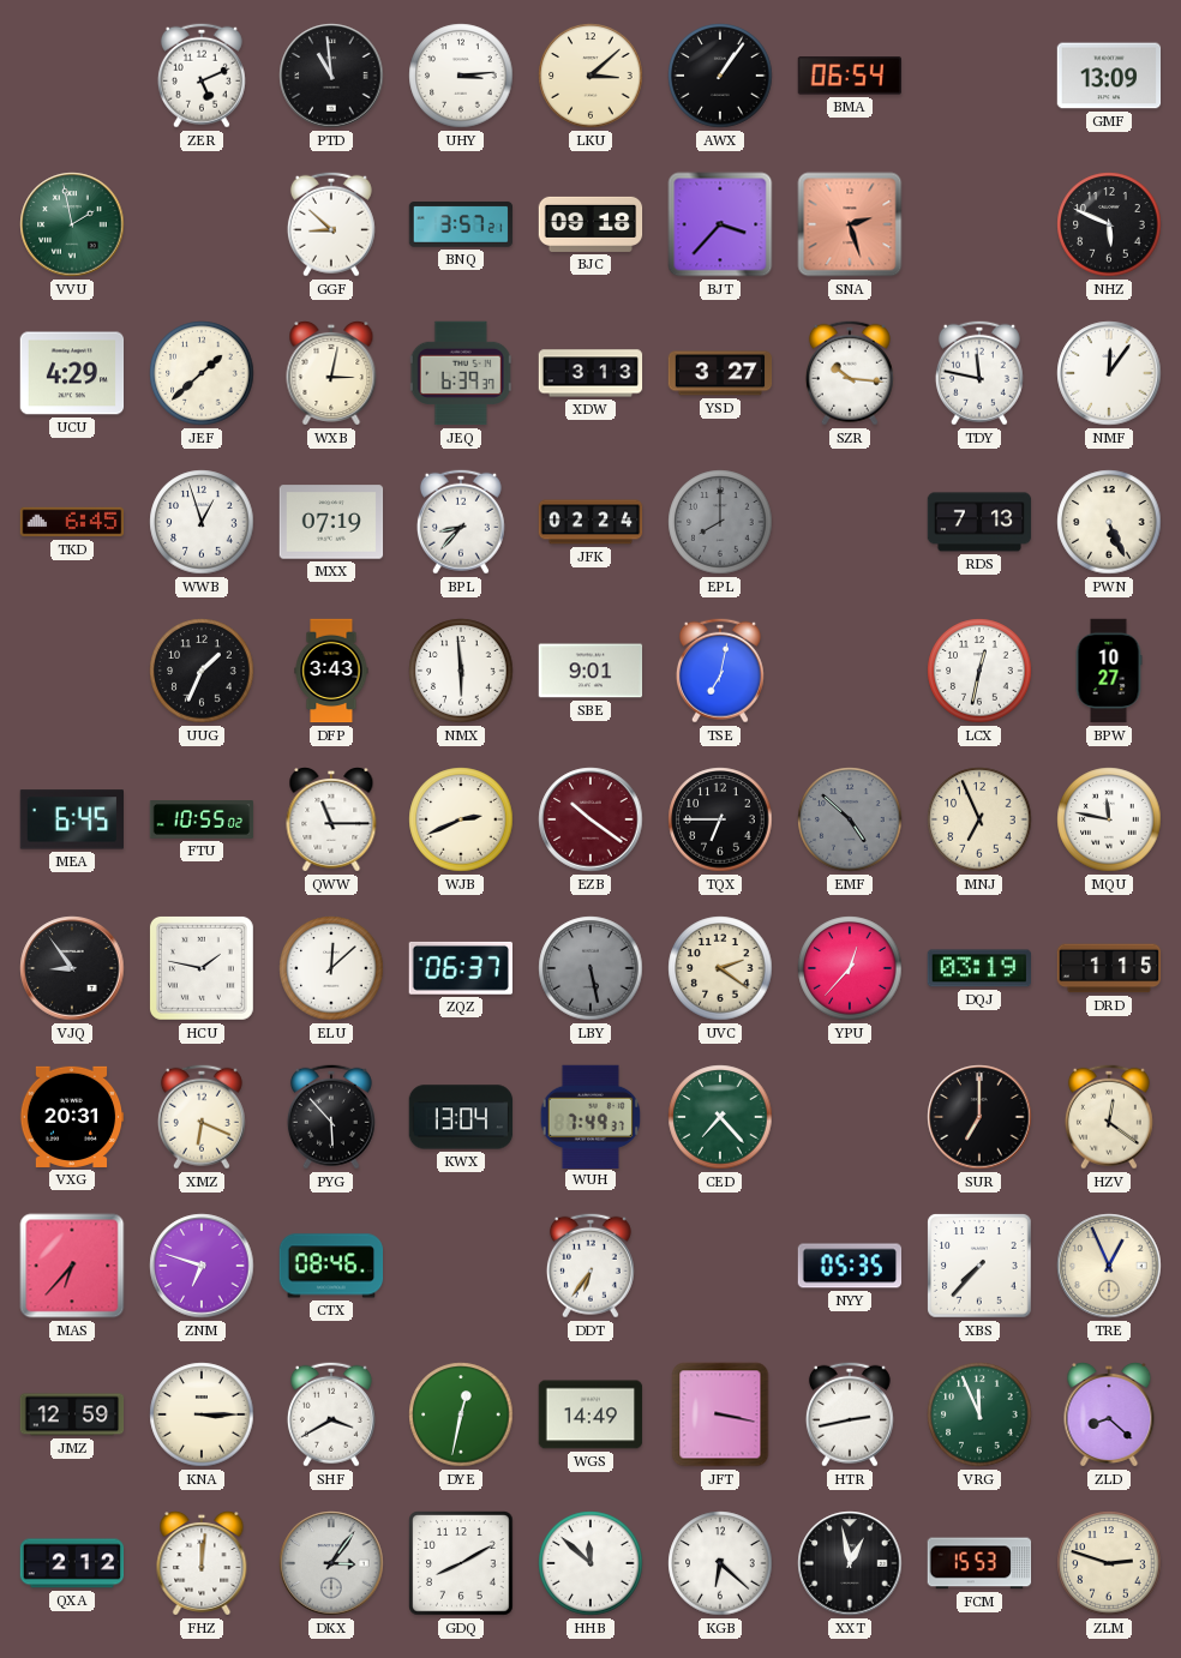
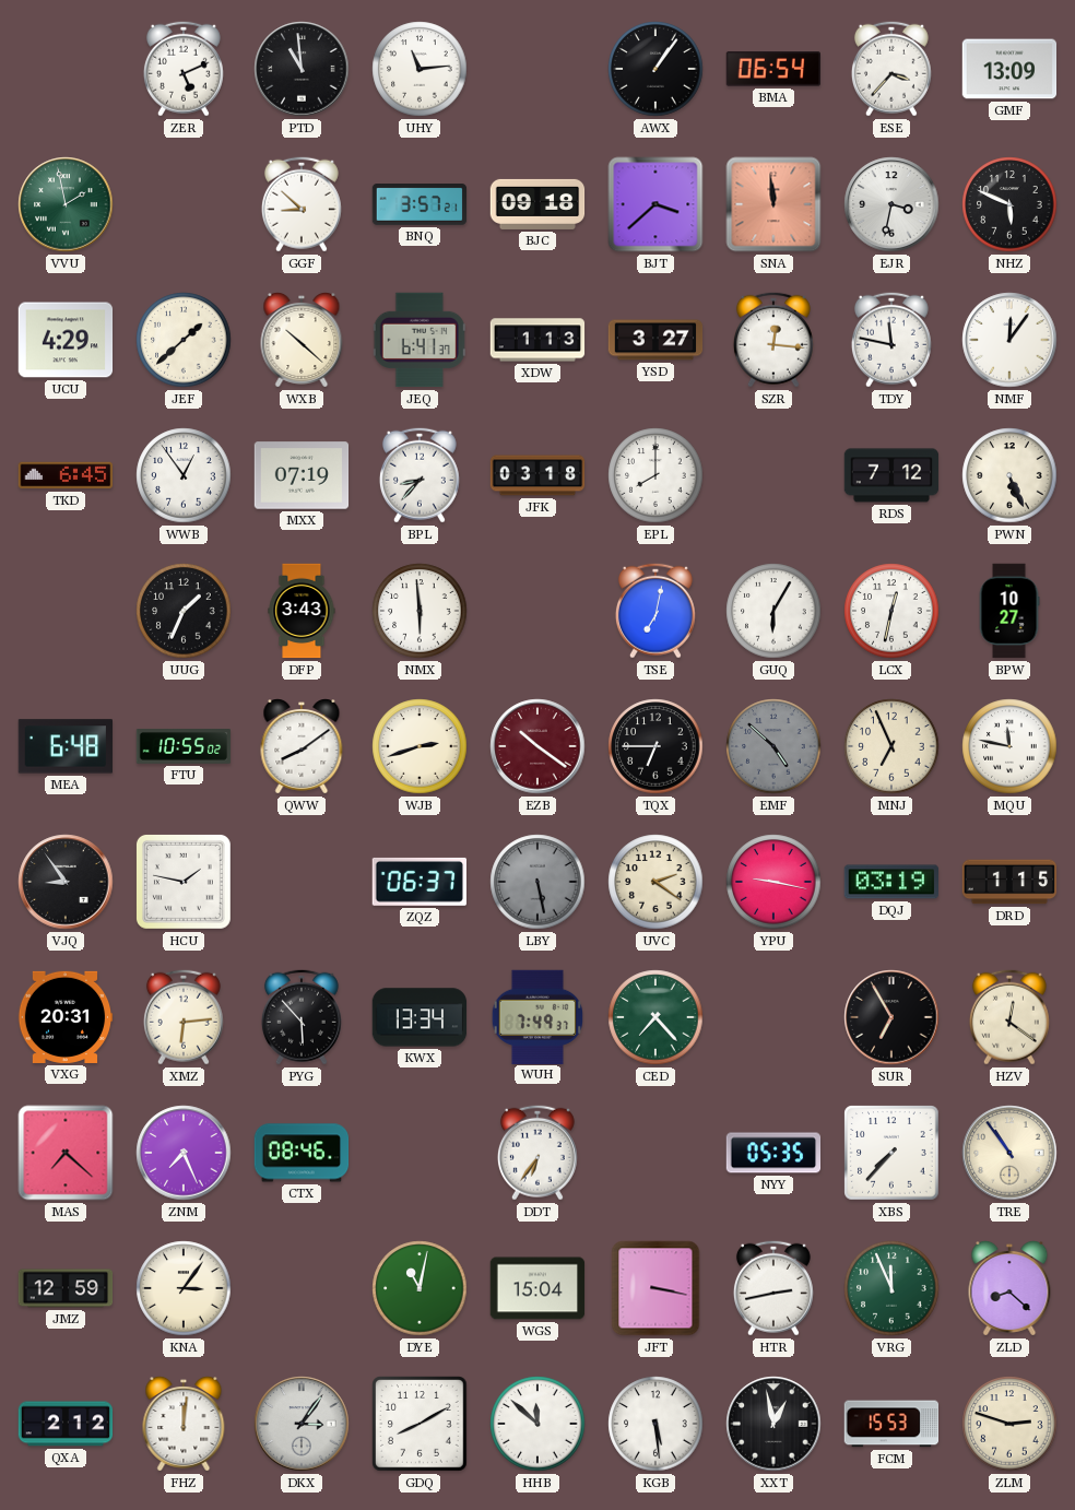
UHY: 3:14 -> 11:14 (420, 69)
LKU: 3:08 -> none (590, 76)
ESE: none -> 3:37 (891, 69)
BJT: 3:37 -> 3:38 (655, 204)
SNA: 2:27 -> 11:59 (773, 204)
EJR: none -> 3:32 (891, 204)
WXB: 3:02 -> 10:22 (302, 341)
JEQ: 6:39 -> 6:41 (420, 340)
XDW: 3:13 -> 1:13 (537, 340)
SZR: 10:16 -> 12:16 (773, 340)
WWB: 12:57 -> 12:54 (184, 475)
JFK: 02:24 -> 03:18 (537, 475)
EPL dial: grey -> white (655, 475)
RDS: 7:13 -> 7:12 (891, 475)
SBE: 9:01 -> none (590, 671)
GUQ: none -> 6:05 (773, 611)
MEA: 6:45 -> 6:48 (64, 746)
QWW: 11:15 -> 8:09 (302, 747)
WJB: 2:41 -> 2:42 (420, 746)
ELU: 12:08 -> none (331, 968)
YPU: 12:37 -> 9:17 (773, 882)
XMZ: 6:19 -> 6:14 (184, 1017)
KWX: 13:04 -> 13:34 (420, 1017)
SUR: 7:00 -> 6:55 (891, 1017)
MAS: 6:37 -> 7:22 (66, 1153)
ZNM: 6:48 -> 7:26 (184, 1153)
TRE: 12:56 -> 10:54 (1009, 1153)
KNA: 3:15 -> 3:06 (184, 1288)
SHF: 3:40 -> none (331, 1414)
DYE: 12:32 -> 11:02 (420, 1288)
WGS: 14:49 -> 15:04 (537, 1288)
KGB: 6:22 -> 5:29 (655, 1424)
